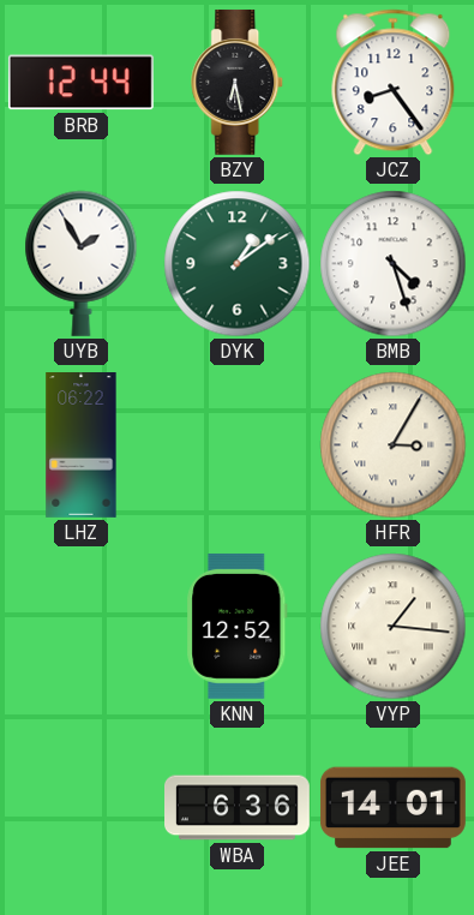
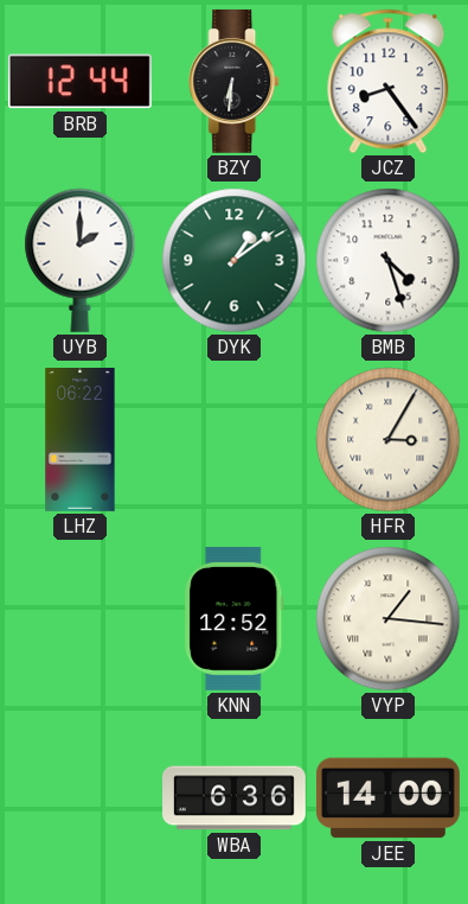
BZY: 6:28 -> 6:31 (235, 81)
UYB: 1:55 -> 2:00 (81, 260)
JEE: 14:01 -> 14:00 (387, 798)
